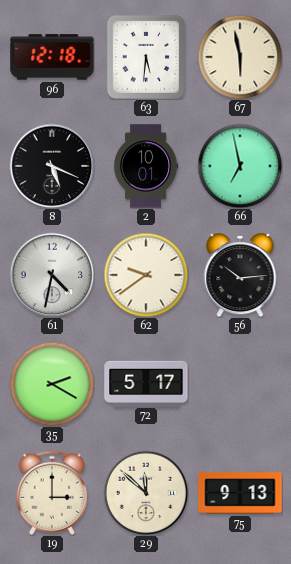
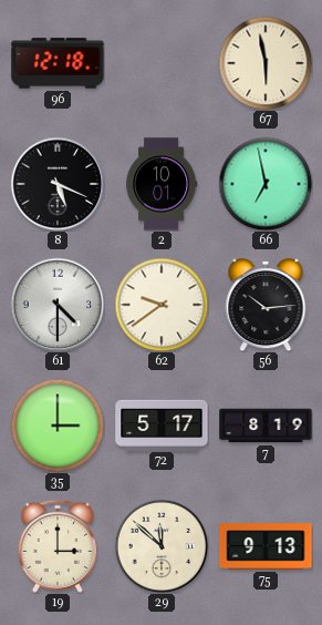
63: 5:31 -> none (146, 57)
61: 4:32 -> 4:30 (58, 305)
35: 2:20 -> 3:00 (58, 426)
7: none -> 8:19 (266, 426)
